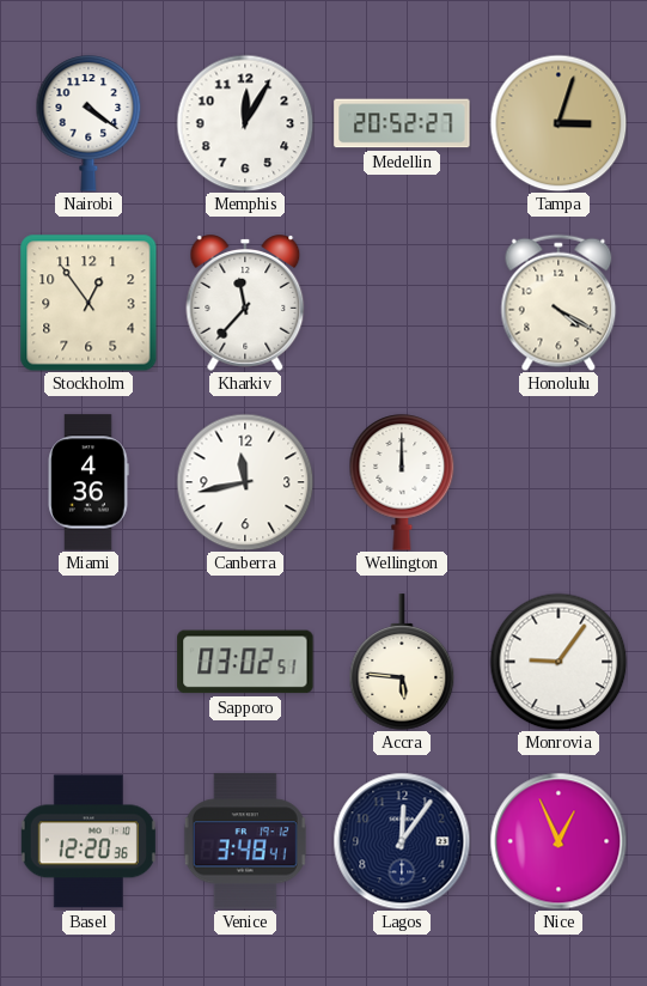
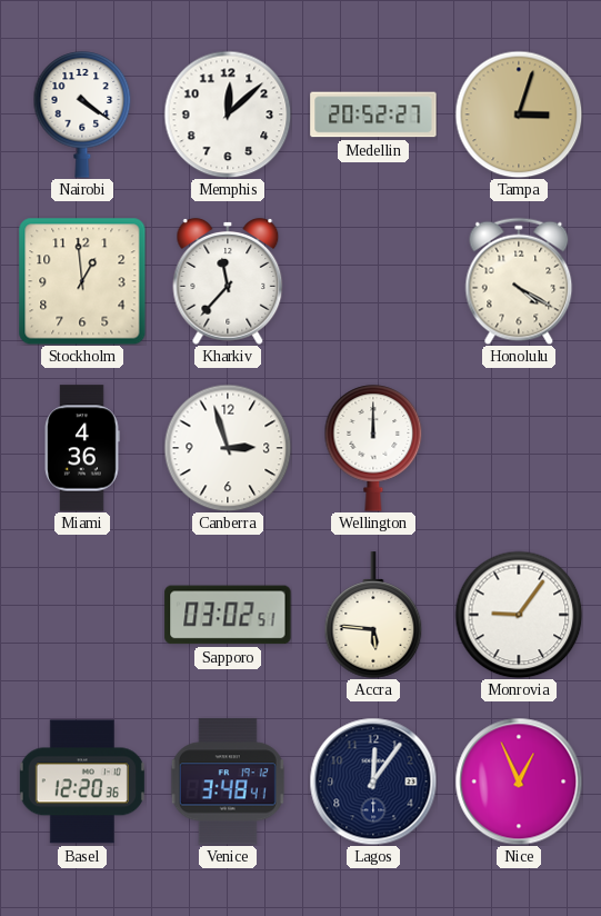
Memphis: 12:05 -> 12:08 (228, 114)
Stockholm: 12:54 -> 12:59 (82, 281)
Canberra: 11:43 -> 2:57 (228, 448)
